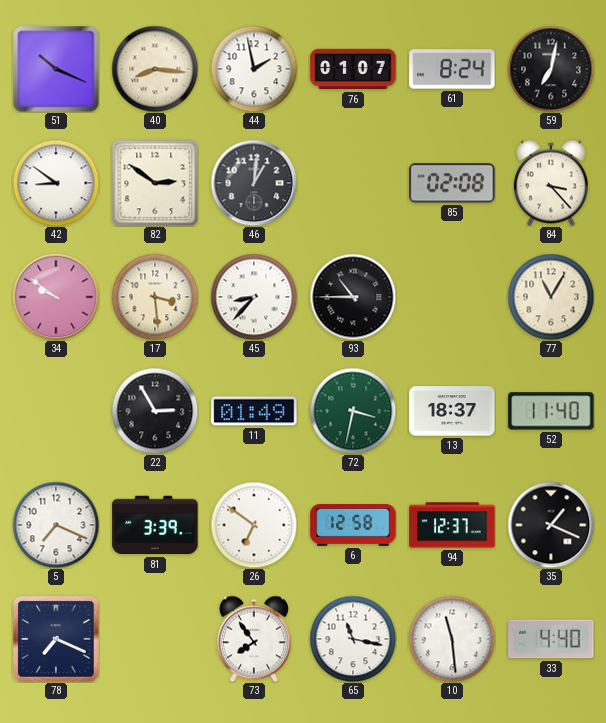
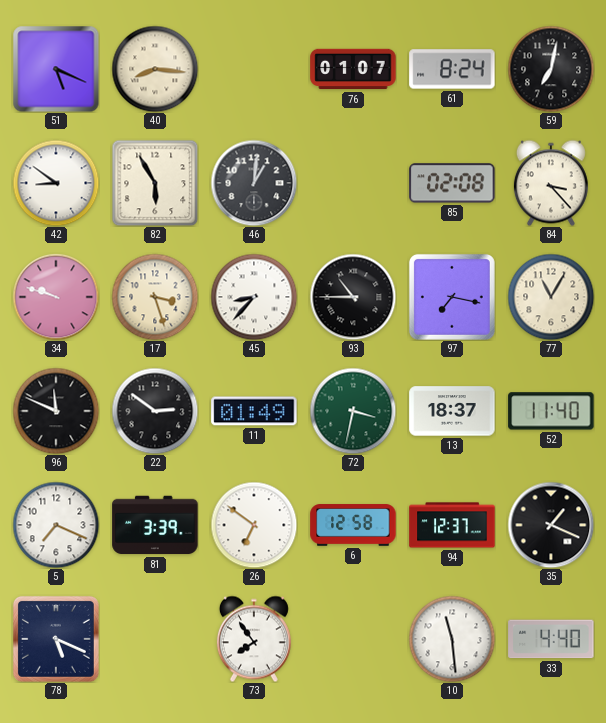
51: 10:19 -> 5:19 (56, 69)
44: 1:58 -> none (254, 69)
82: 2:51 -> 5:55 (155, 183)
34: 9:51 -> 9:48 (56, 297)
17: 3:29 -> 3:27 (155, 297)
97: none -> 7:17 (452, 297)
96: none -> 11:49 (56, 411)
22: 2:55 -> 2:51 (155, 411)
78: 7:19 -> 5:19 (56, 639)
65: 11:17 -> none (353, 639)
